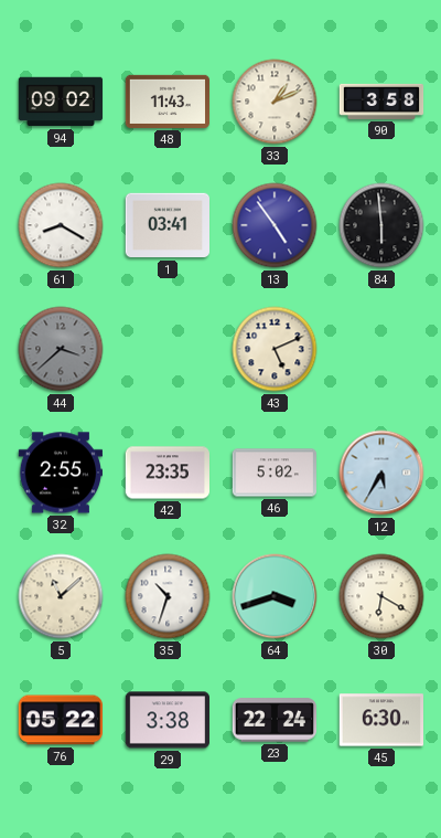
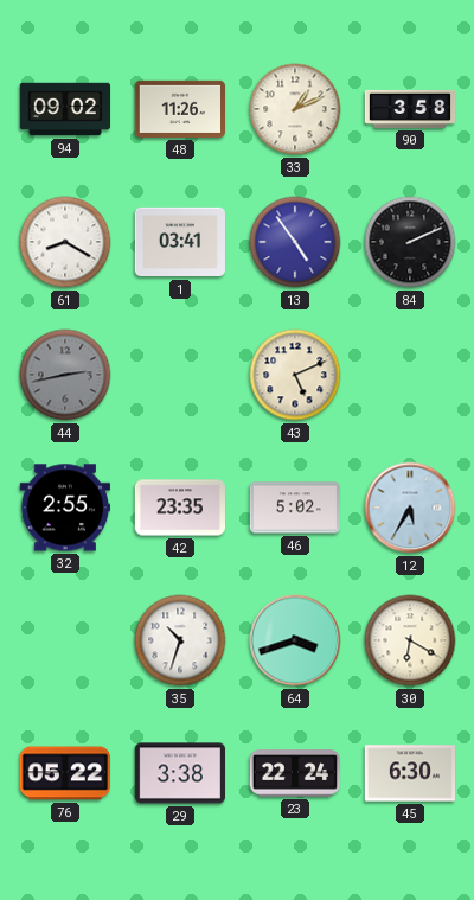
48: 11:43 -> 11:26 (180, 109)
84: 5:59 -> 2:11 (410, 242)
44: 3:38 -> 2:43 (65, 375)
5: 11:08 -> none (61, 596)
